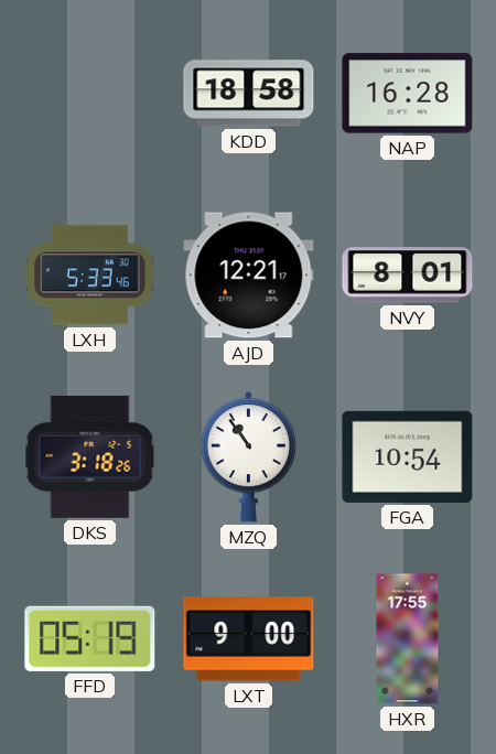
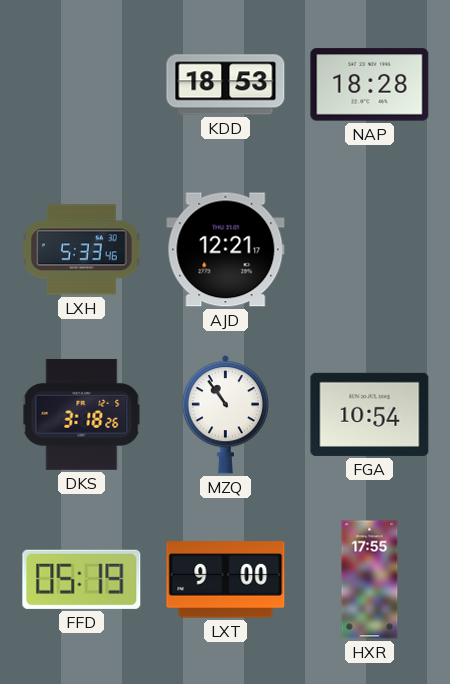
KDD: 18:58 -> 18:53 (226, 85)
NAP: 16:28 -> 18:28 (370, 85)
NVY: 8:01 -> none (408, 276)
